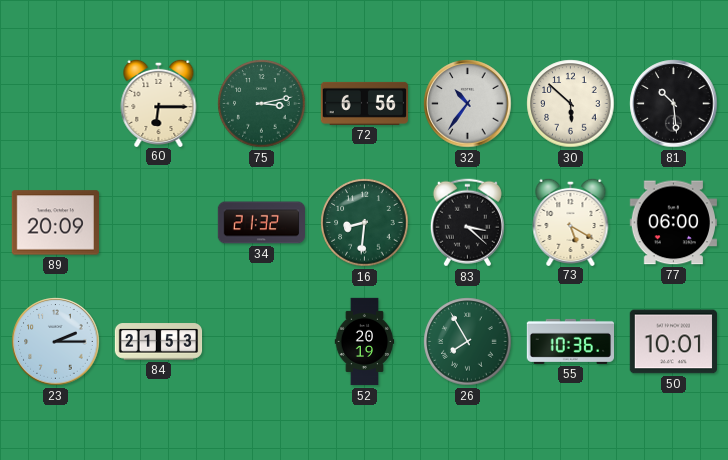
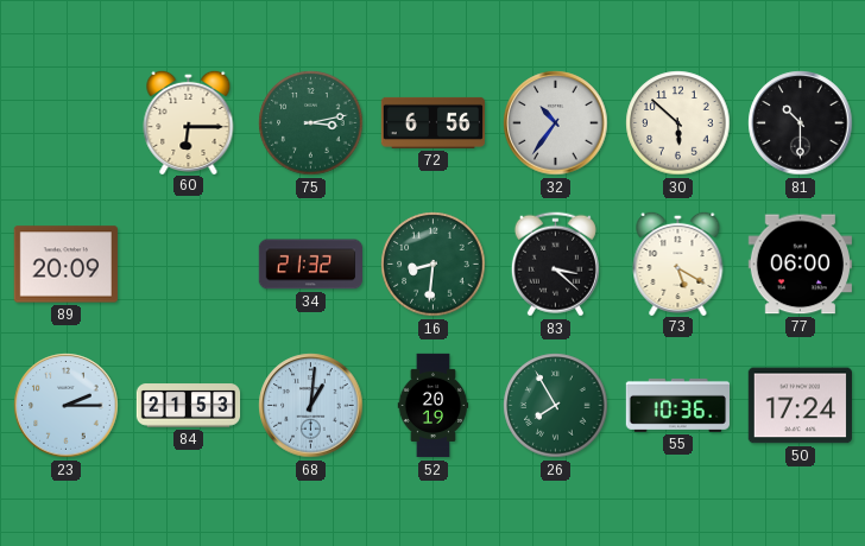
81: 10:29 -> 10:30 (801, 123)
68: none -> 1:01 (311, 406)
50: 10:01 -> 17:24 (800, 406)
